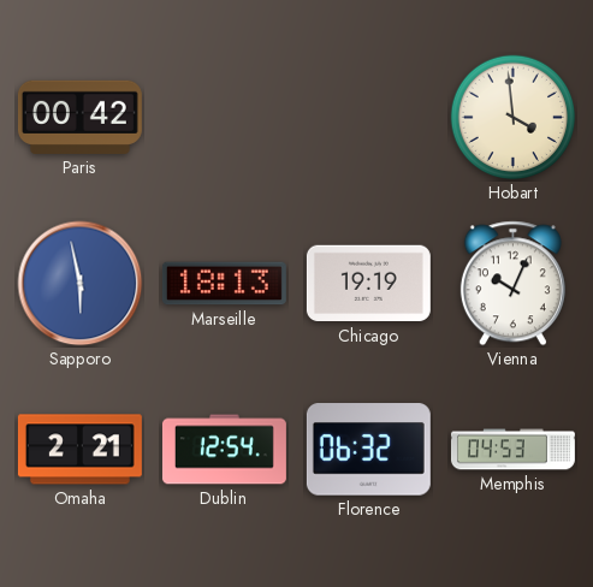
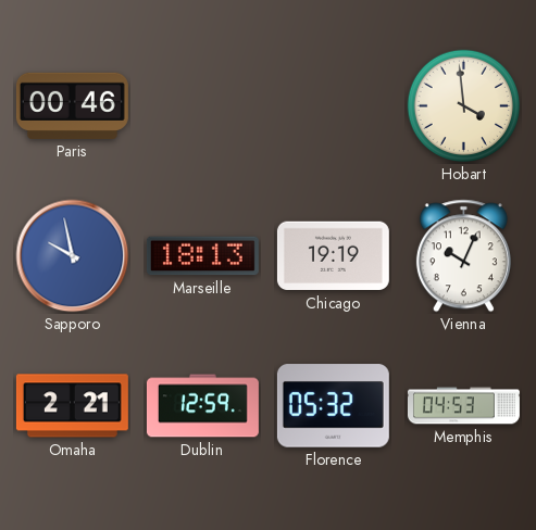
Paris: 00:42 -> 00:46 (72, 105)
Sapporo: 5:58 -> 9:58 (73, 256)
Dublin: 12:54 -> 12:59 (202, 406)
Florence: 06:32 -> 05:32 (333, 406)
